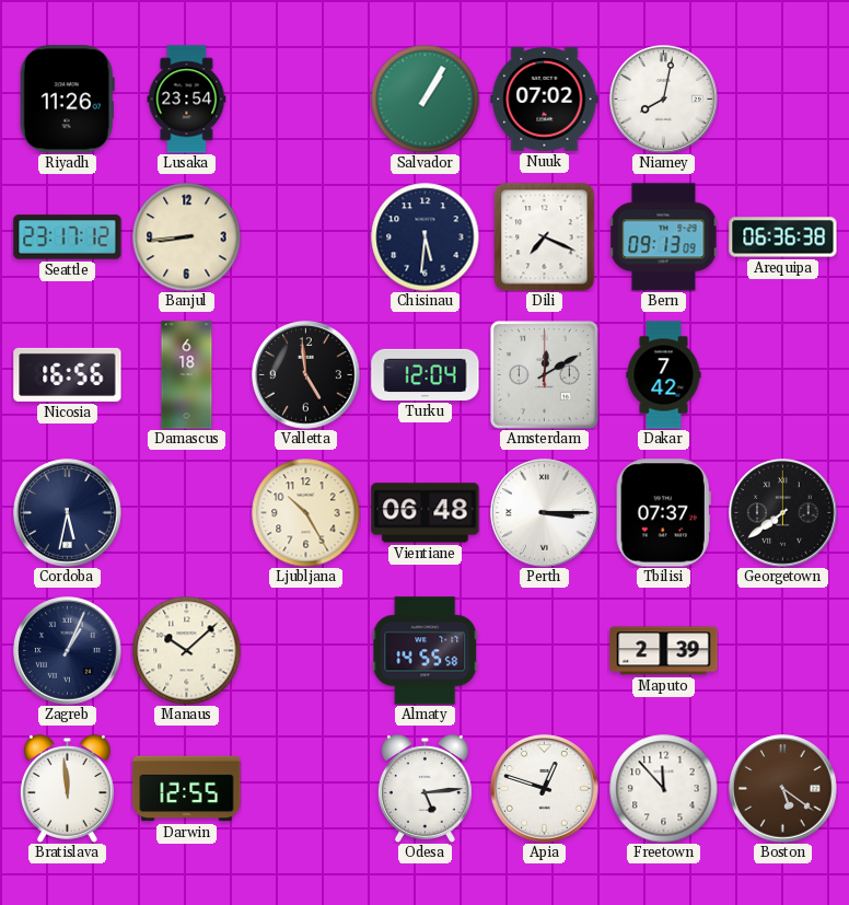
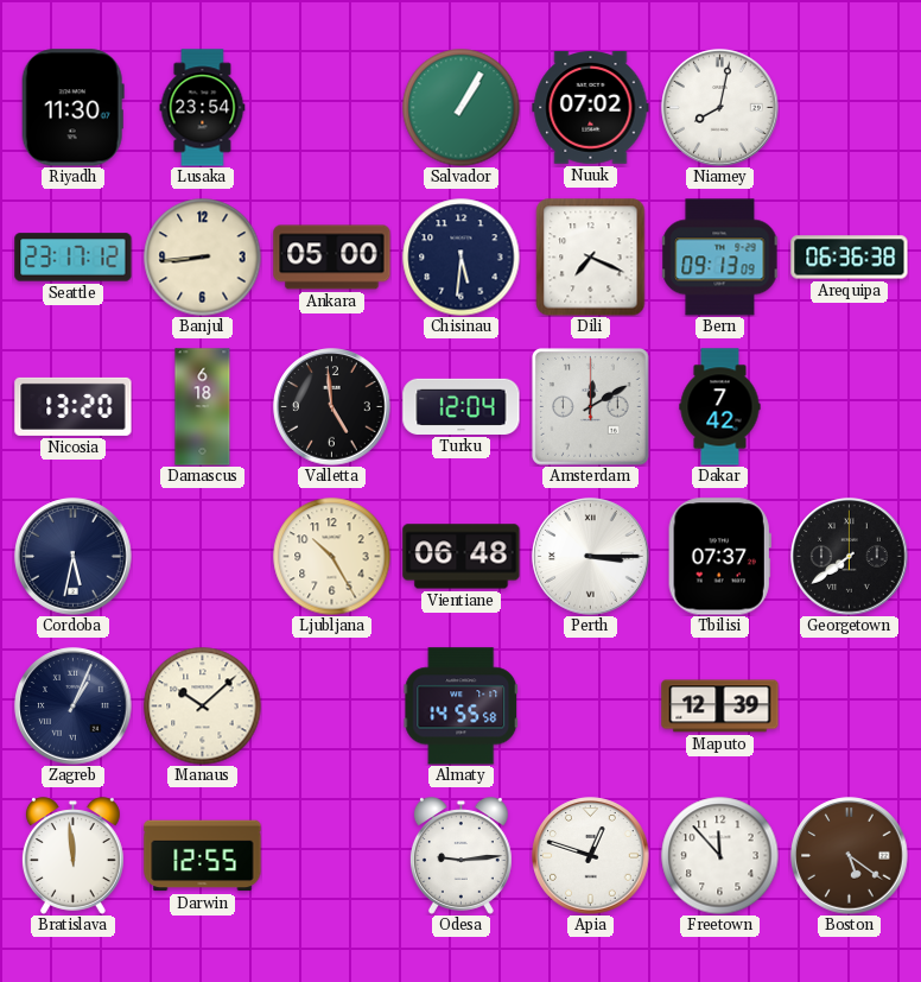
Riyadh: 11:26 -> 11:30 (72, 108)
Ankara: none -> 05:00 (332, 258)
Nicosia: 16:56 -> 13:20 (74, 406)
Maputo: 2:39 -> 12:39 (720, 707)
Odesa: 5:14 -> 9:14 (460, 856)
